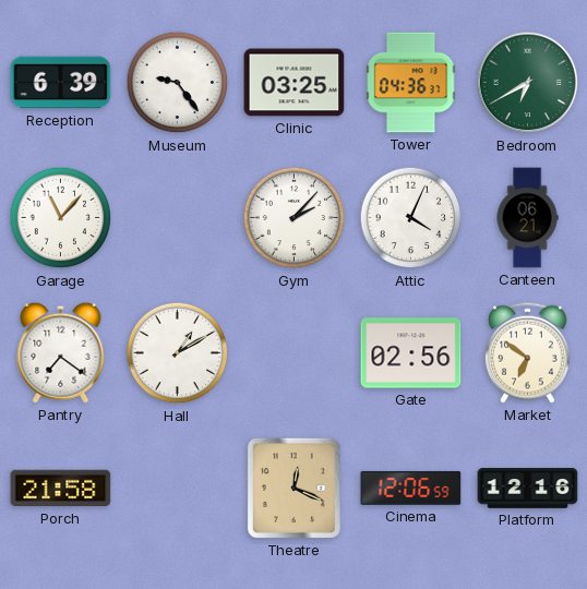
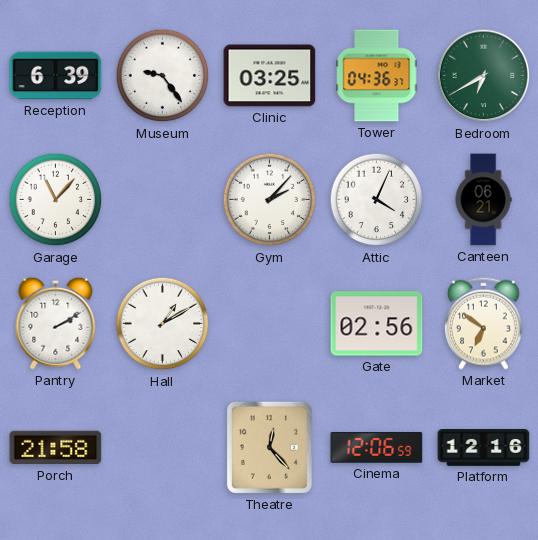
Pantry: 7:21 -> 2:10 (56, 323)
Theatre: 12:19 -> 12:23 (269, 447)
